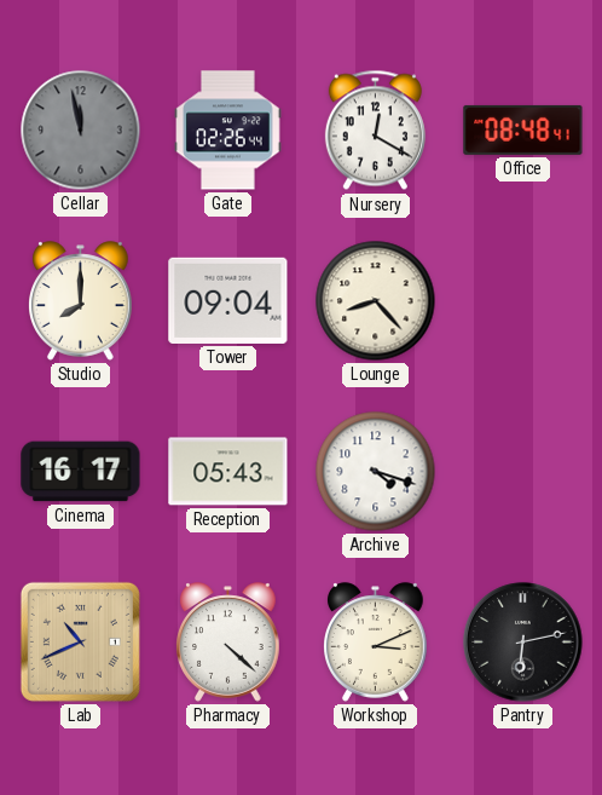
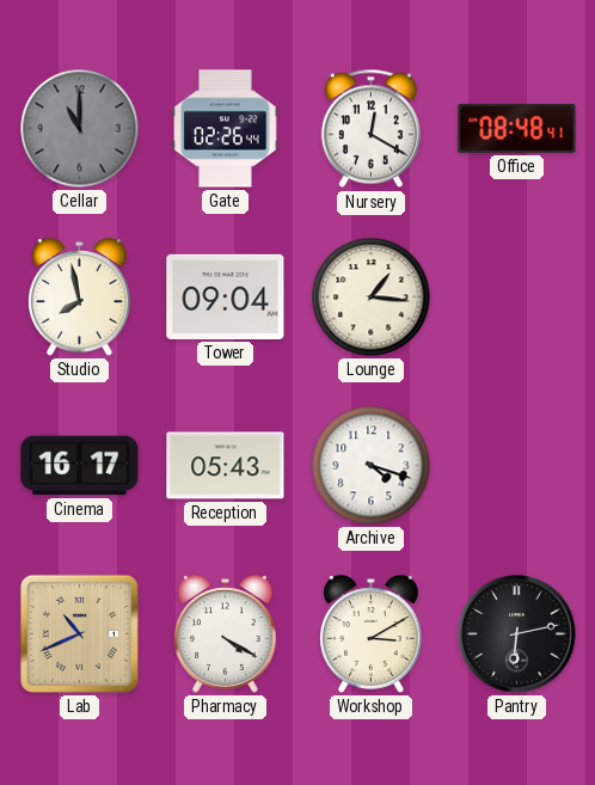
Cellar: 11:58 -> 11:00 (80, 129)
Studio: 8:00 -> 7:58 (80, 298)
Lounge: 8:23 -> 1:16 (372, 298)
Pharmacy: 4:22 -> 4:20 (226, 634)
Workshop: 3:11 -> 3:10 (372, 634)
